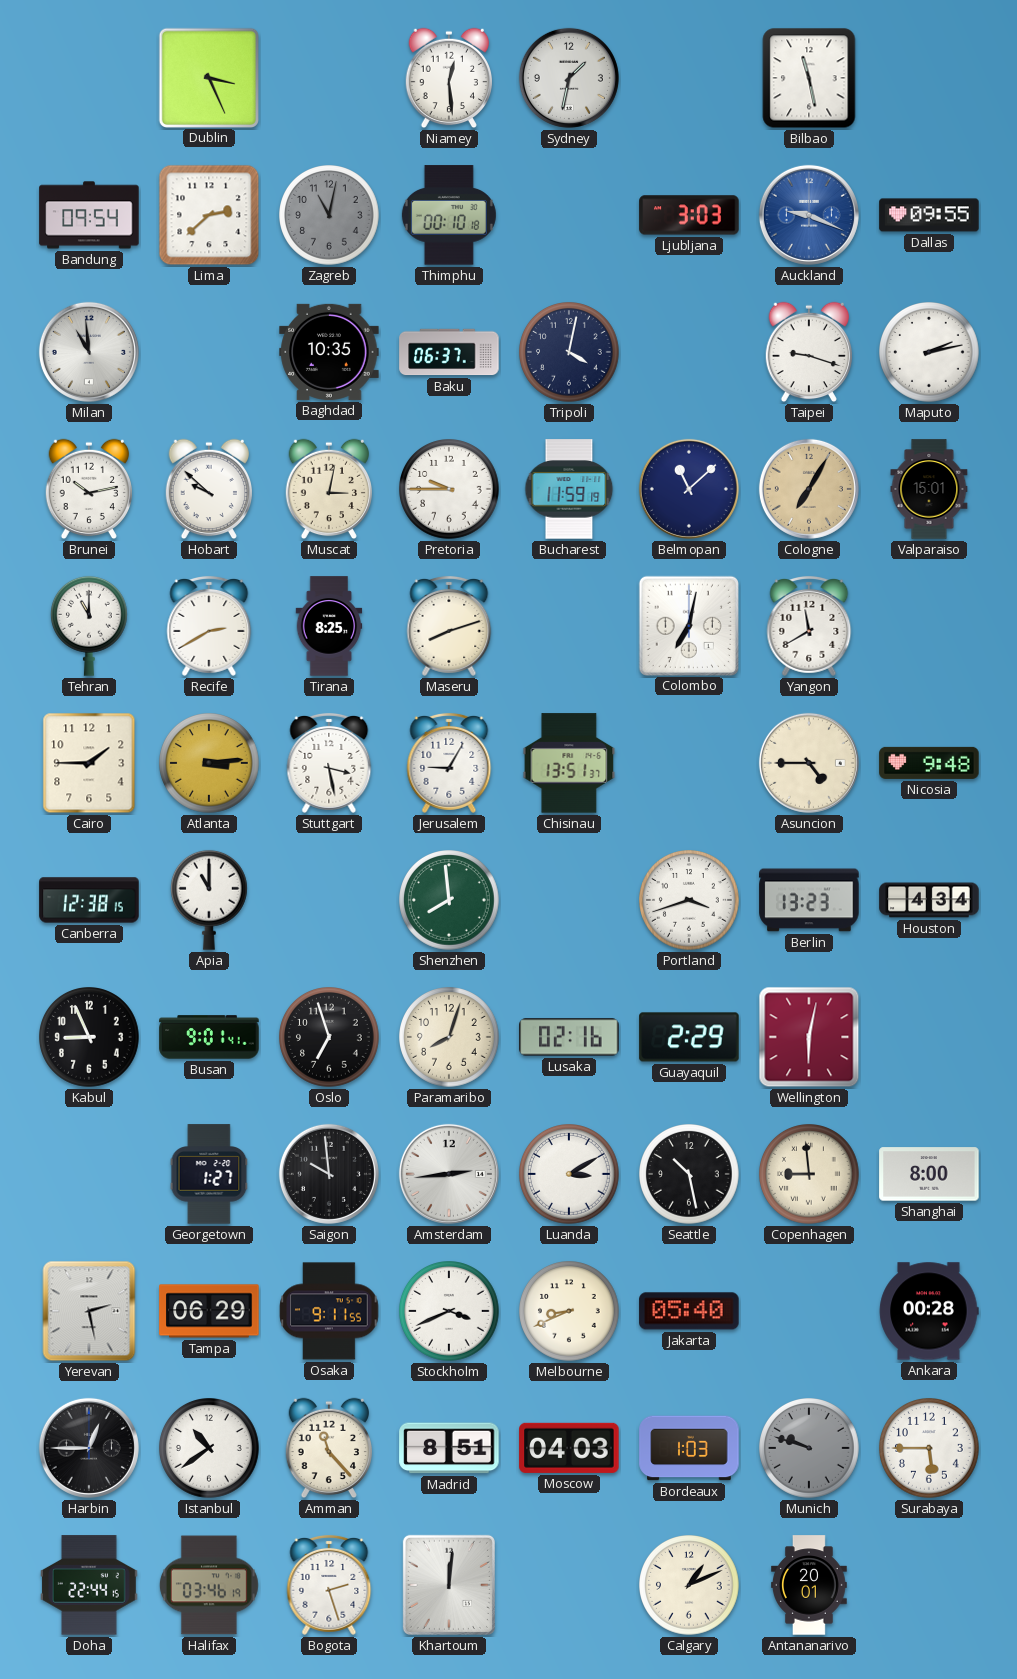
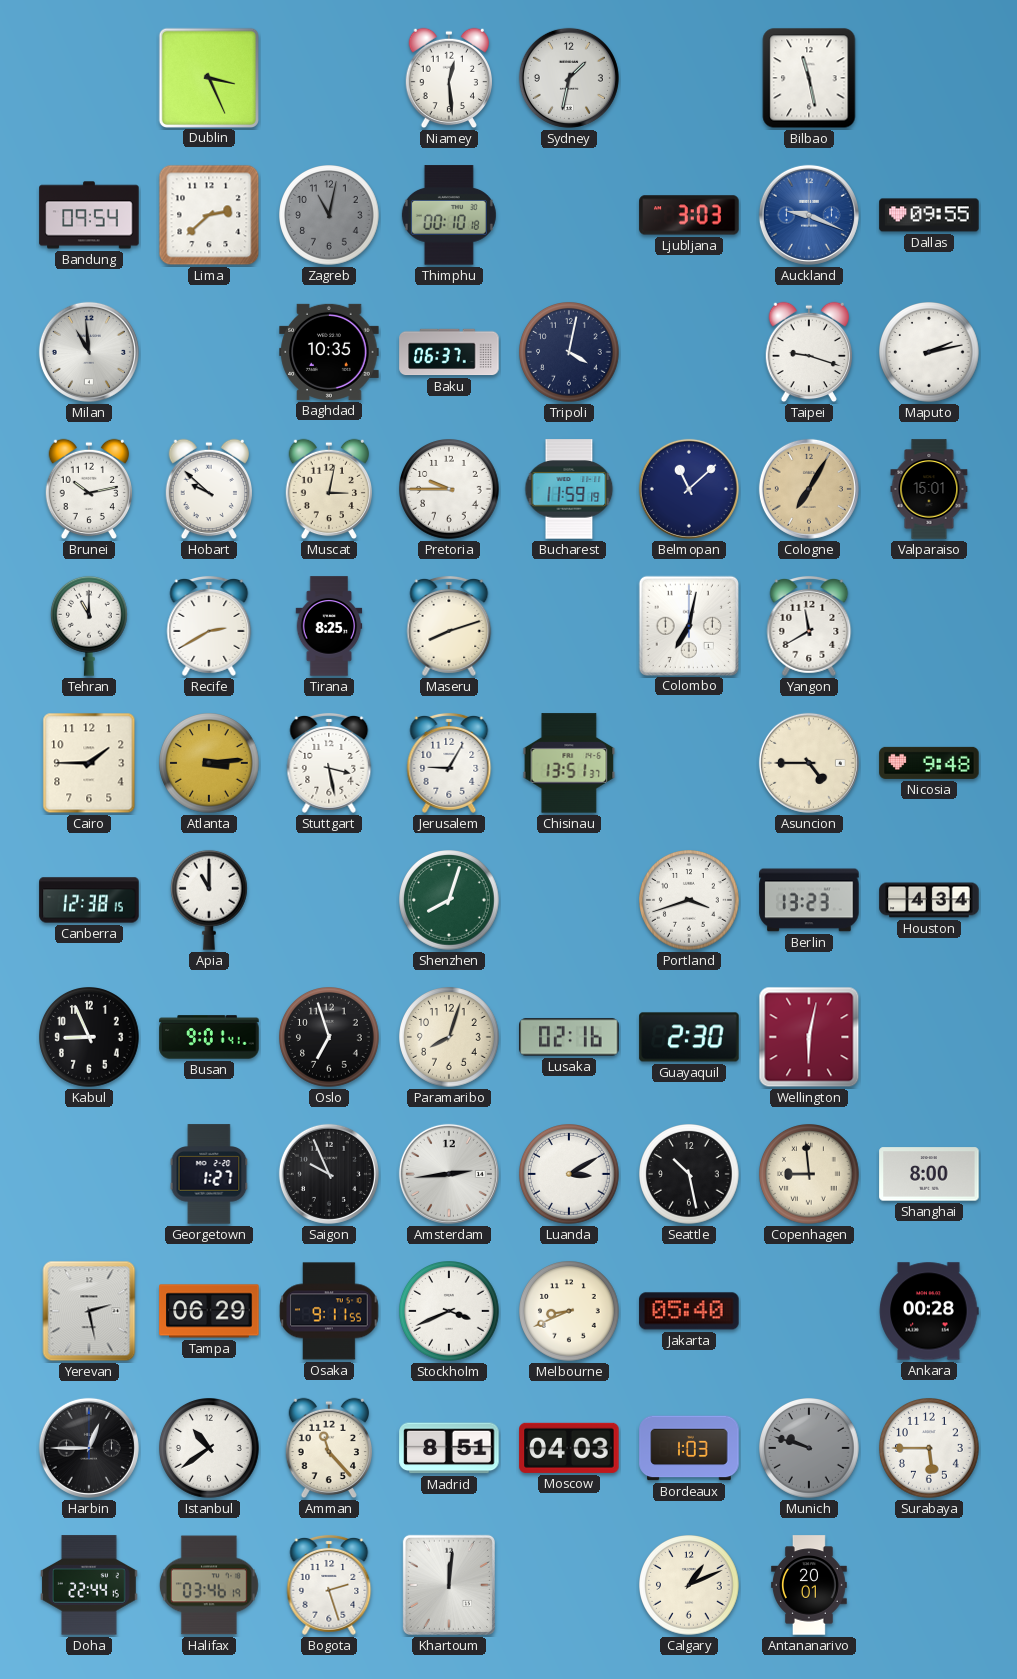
Shenzhen: 7:59 -> 8:03 (450, 901)
Guayaquil: 2:29 -> 2:30 (689, 1037)
Saigon: 9:59 -> 9:56 (329, 1174)
